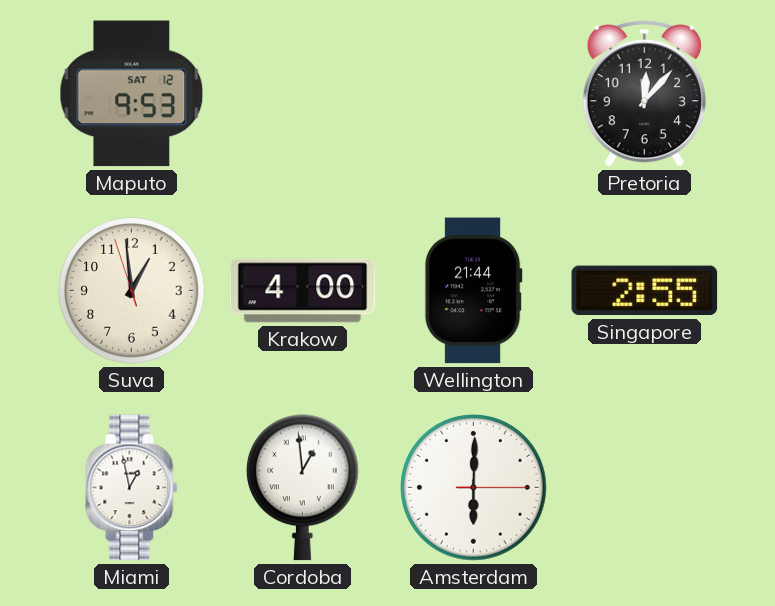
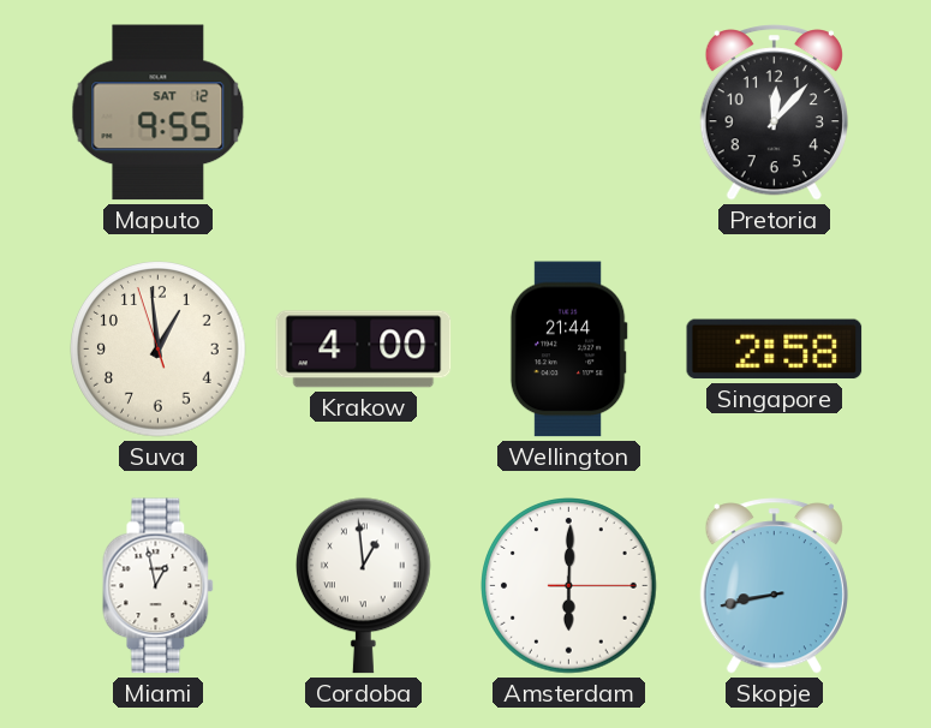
Maputo: 9:53 -> 9:55 (159, 113)
Singapore: 2:55 -> 2:58 (775, 350)
Skopje: none -> 8:43 (774, 586)
